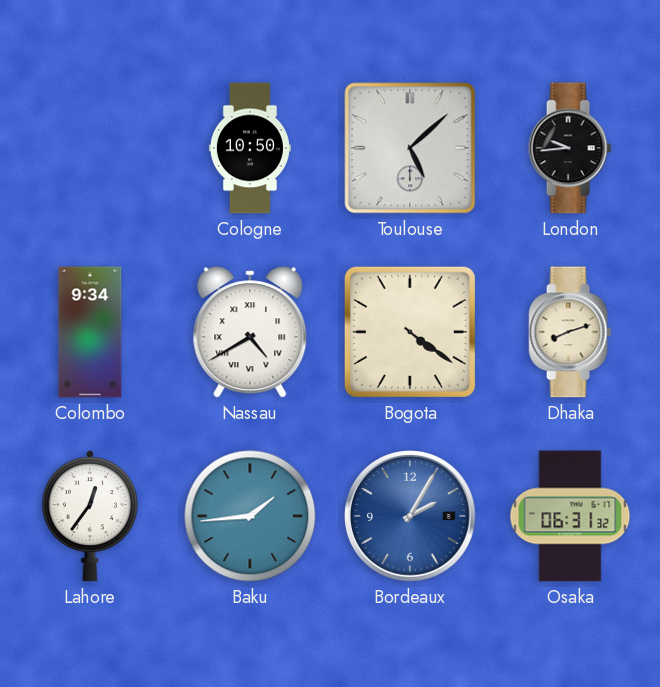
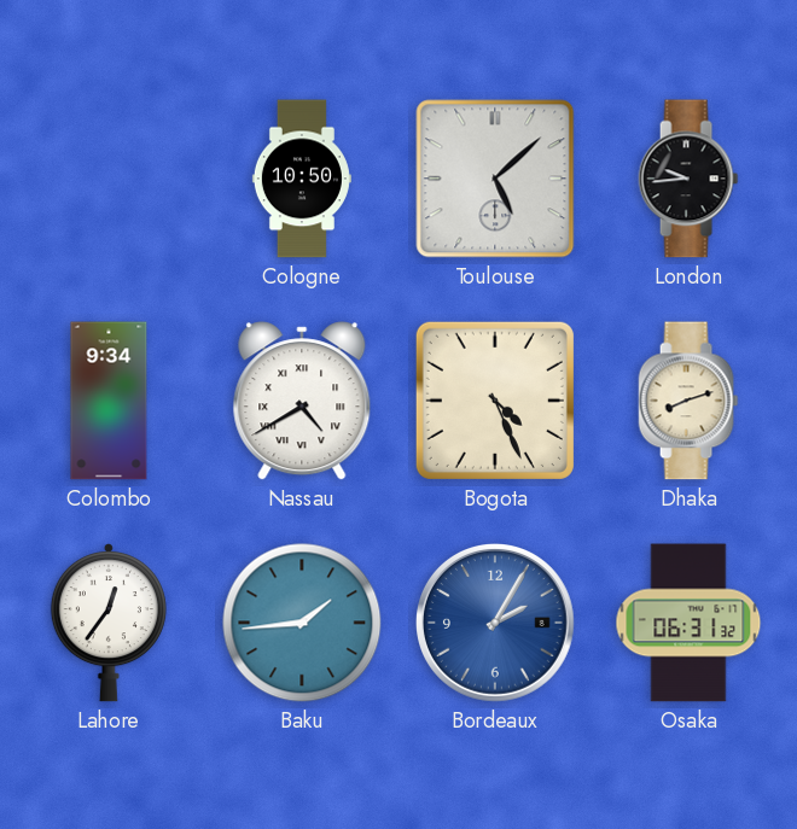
Bogota: 4:21 -> 4:26 (495, 401)
